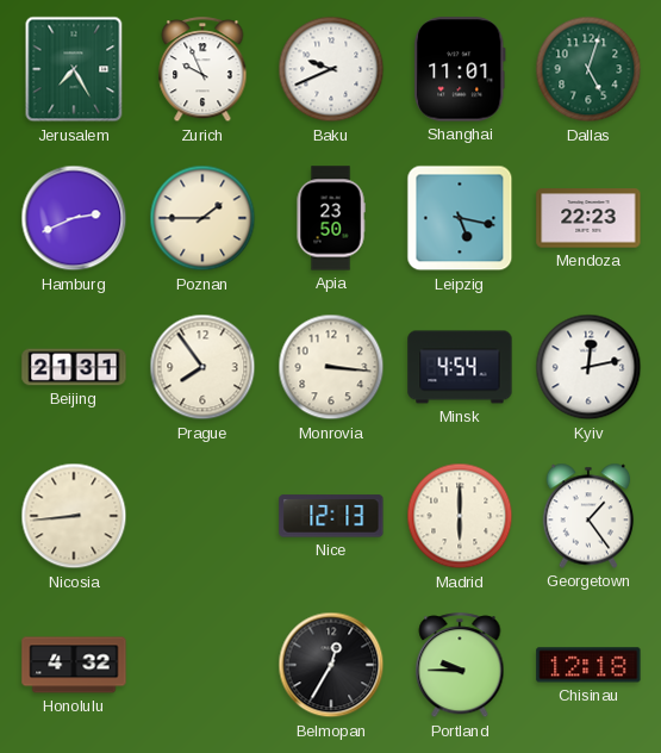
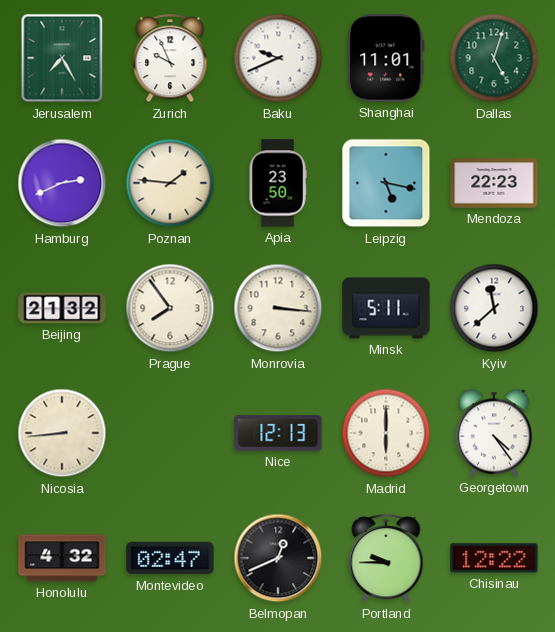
Poznan: 1:45 -> 1:46 (170, 183)
Beijing: 21:31 -> 21:32 (62, 308)
Minsk: 4:54 -> 5:11 (386, 308)
Kyiv: 12:13 -> 11:38 (494, 308)
Georgetown: 1:24 -> 4:24 (494, 433)
Montevideo: none -> 02:47 (170, 558)
Belmopan: 12:35 -> 12:41 (278, 558)
Chisinau: 12:18 -> 12:22 (494, 558)
